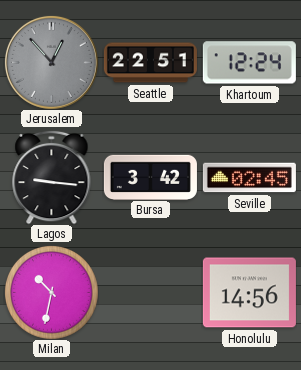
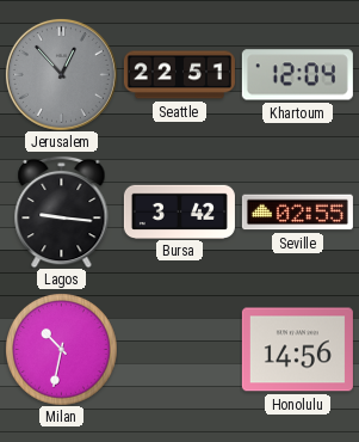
Khartoum: 12:24 -> 12:04 (297, 75)
Seville: 02:45 -> 02:55 (297, 213)
